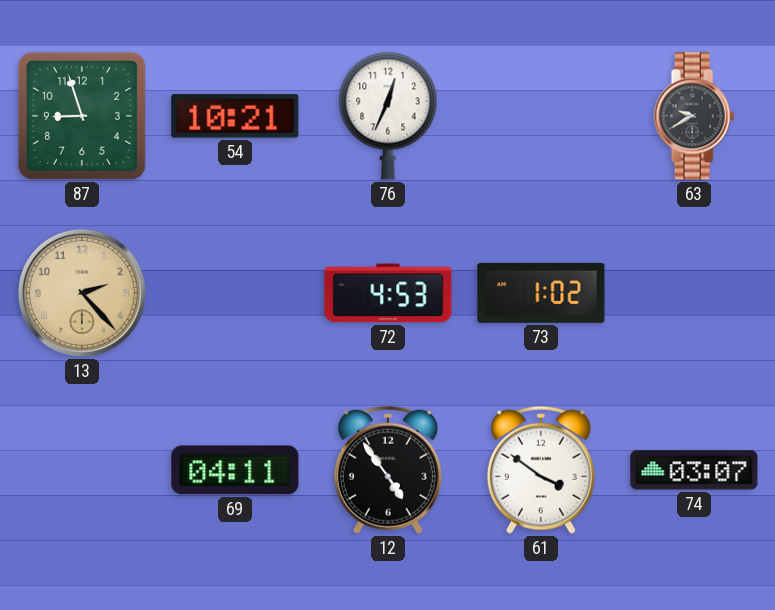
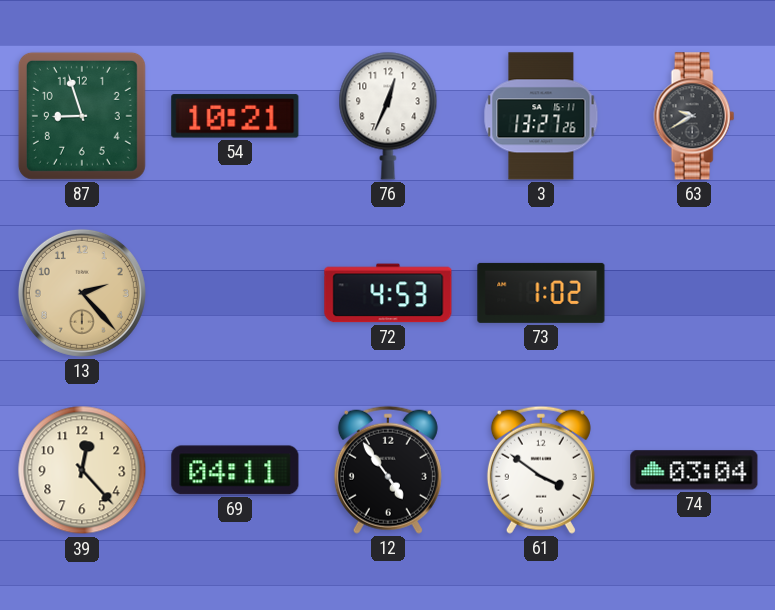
3: none -> 13:27 (541, 116)
39: none -> 12:23 (82, 470)
74: 03:07 -> 03:04 (694, 470)
